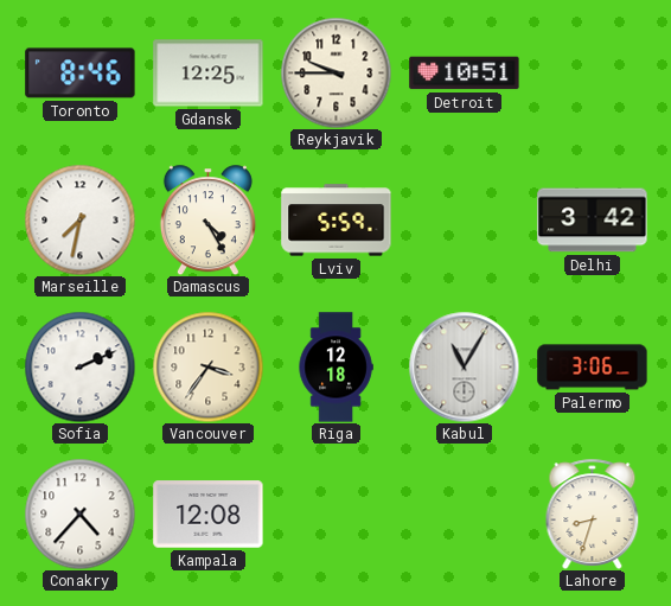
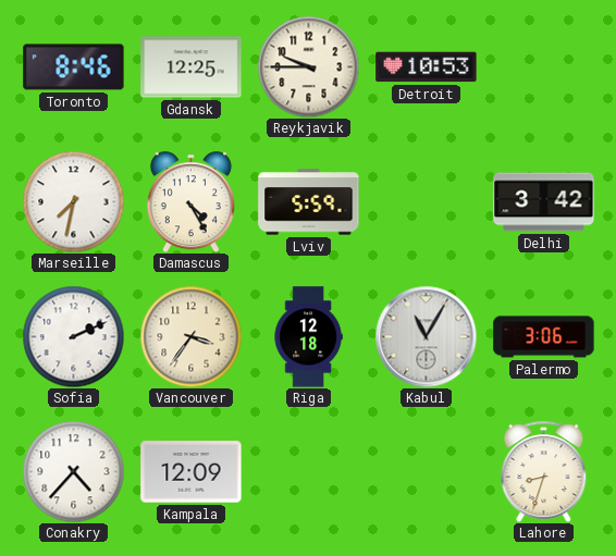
Detroit: 10:51 -> 10:53 (427, 67)
Kampala: 12:08 -> 12:09 (192, 472)
